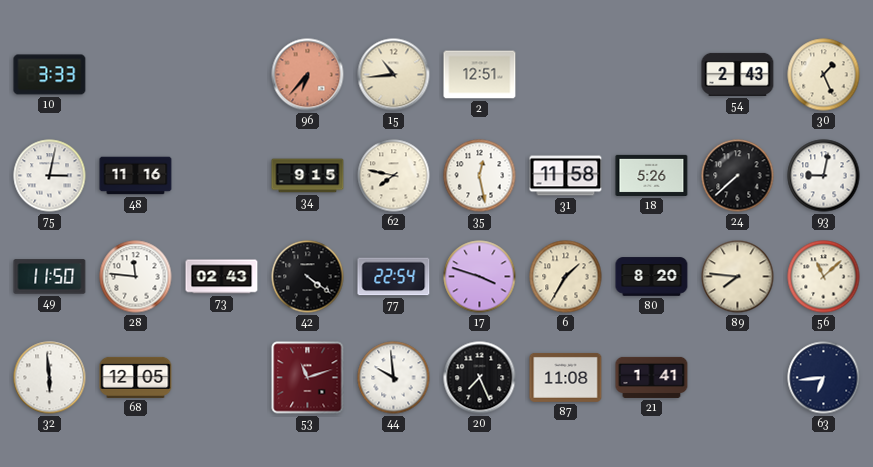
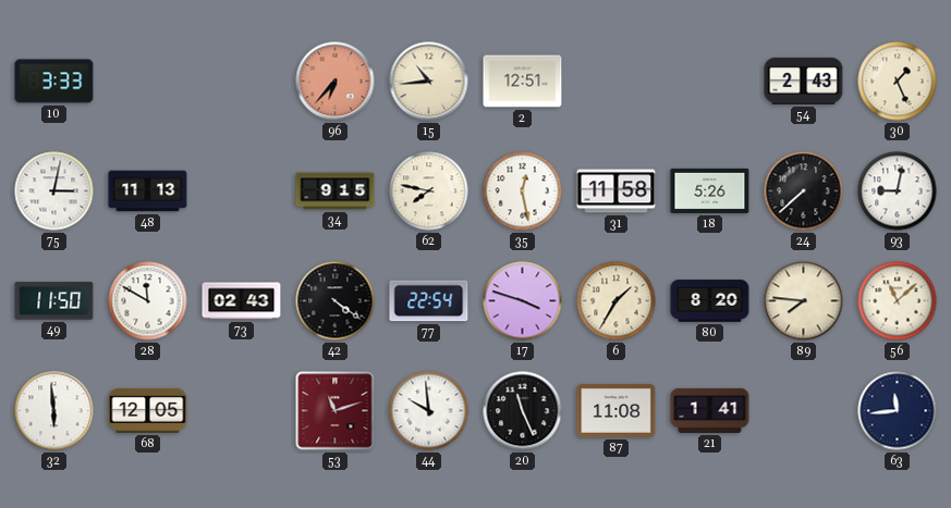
48: 11:16 -> 11:13 (148, 191)
28: 11:46 -> 11:50 (148, 301)
20: 7:26 -> 11:26 (523, 411)
63: 6:44 -> 11:44 (898, 411)
